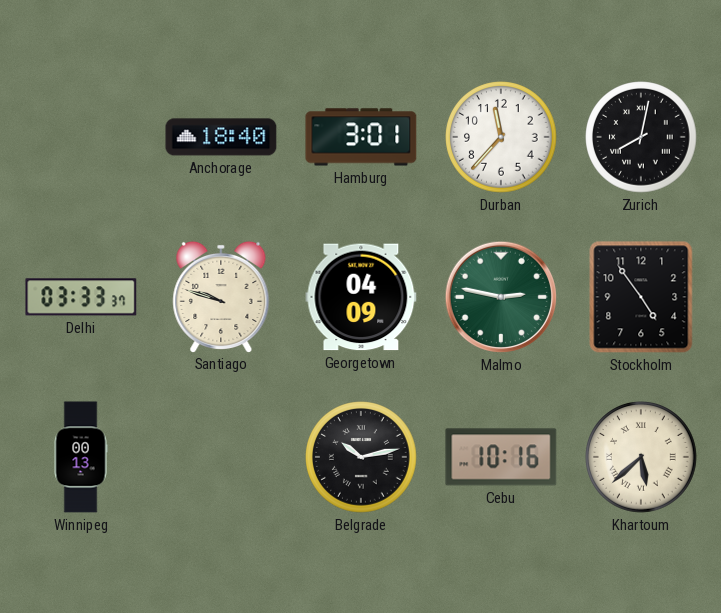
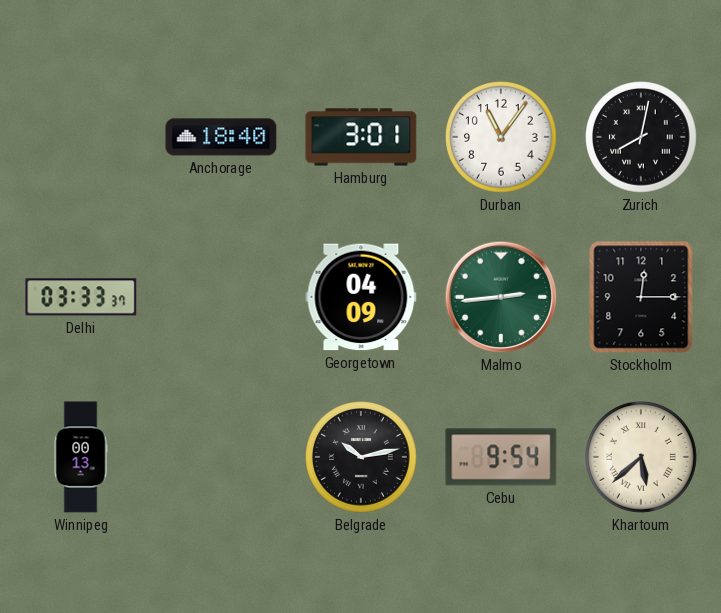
Durban: 11:37 -> 11:06 (501, 137)
Santiago: 9:48 -> none (221, 296)
Malmo: 2:47 -> 2:44 (501, 297)
Stockholm: 4:54 -> 12:15 (641, 297)
Cebu: 10:16 -> 9:54 (501, 457)
